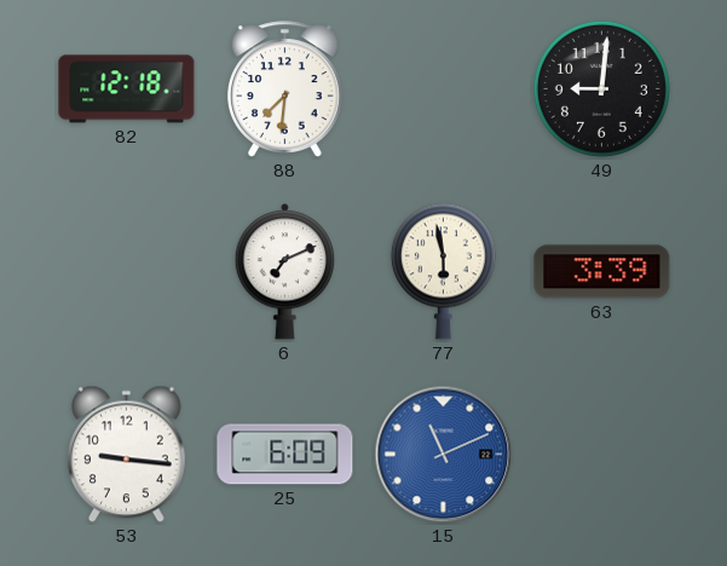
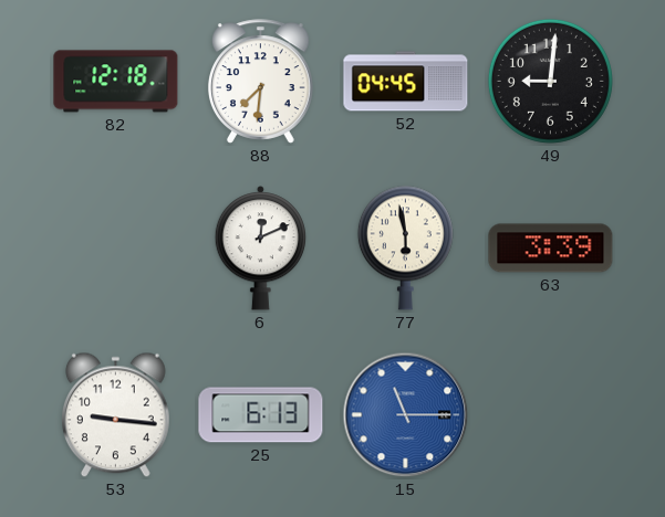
52: none -> 04:45 (406, 82)
6: 7:11 -> 12:11 (261, 249)
25: 6:09 -> 6:13 (261, 415)
15: 11:11 -> 11:15 (406, 415)
